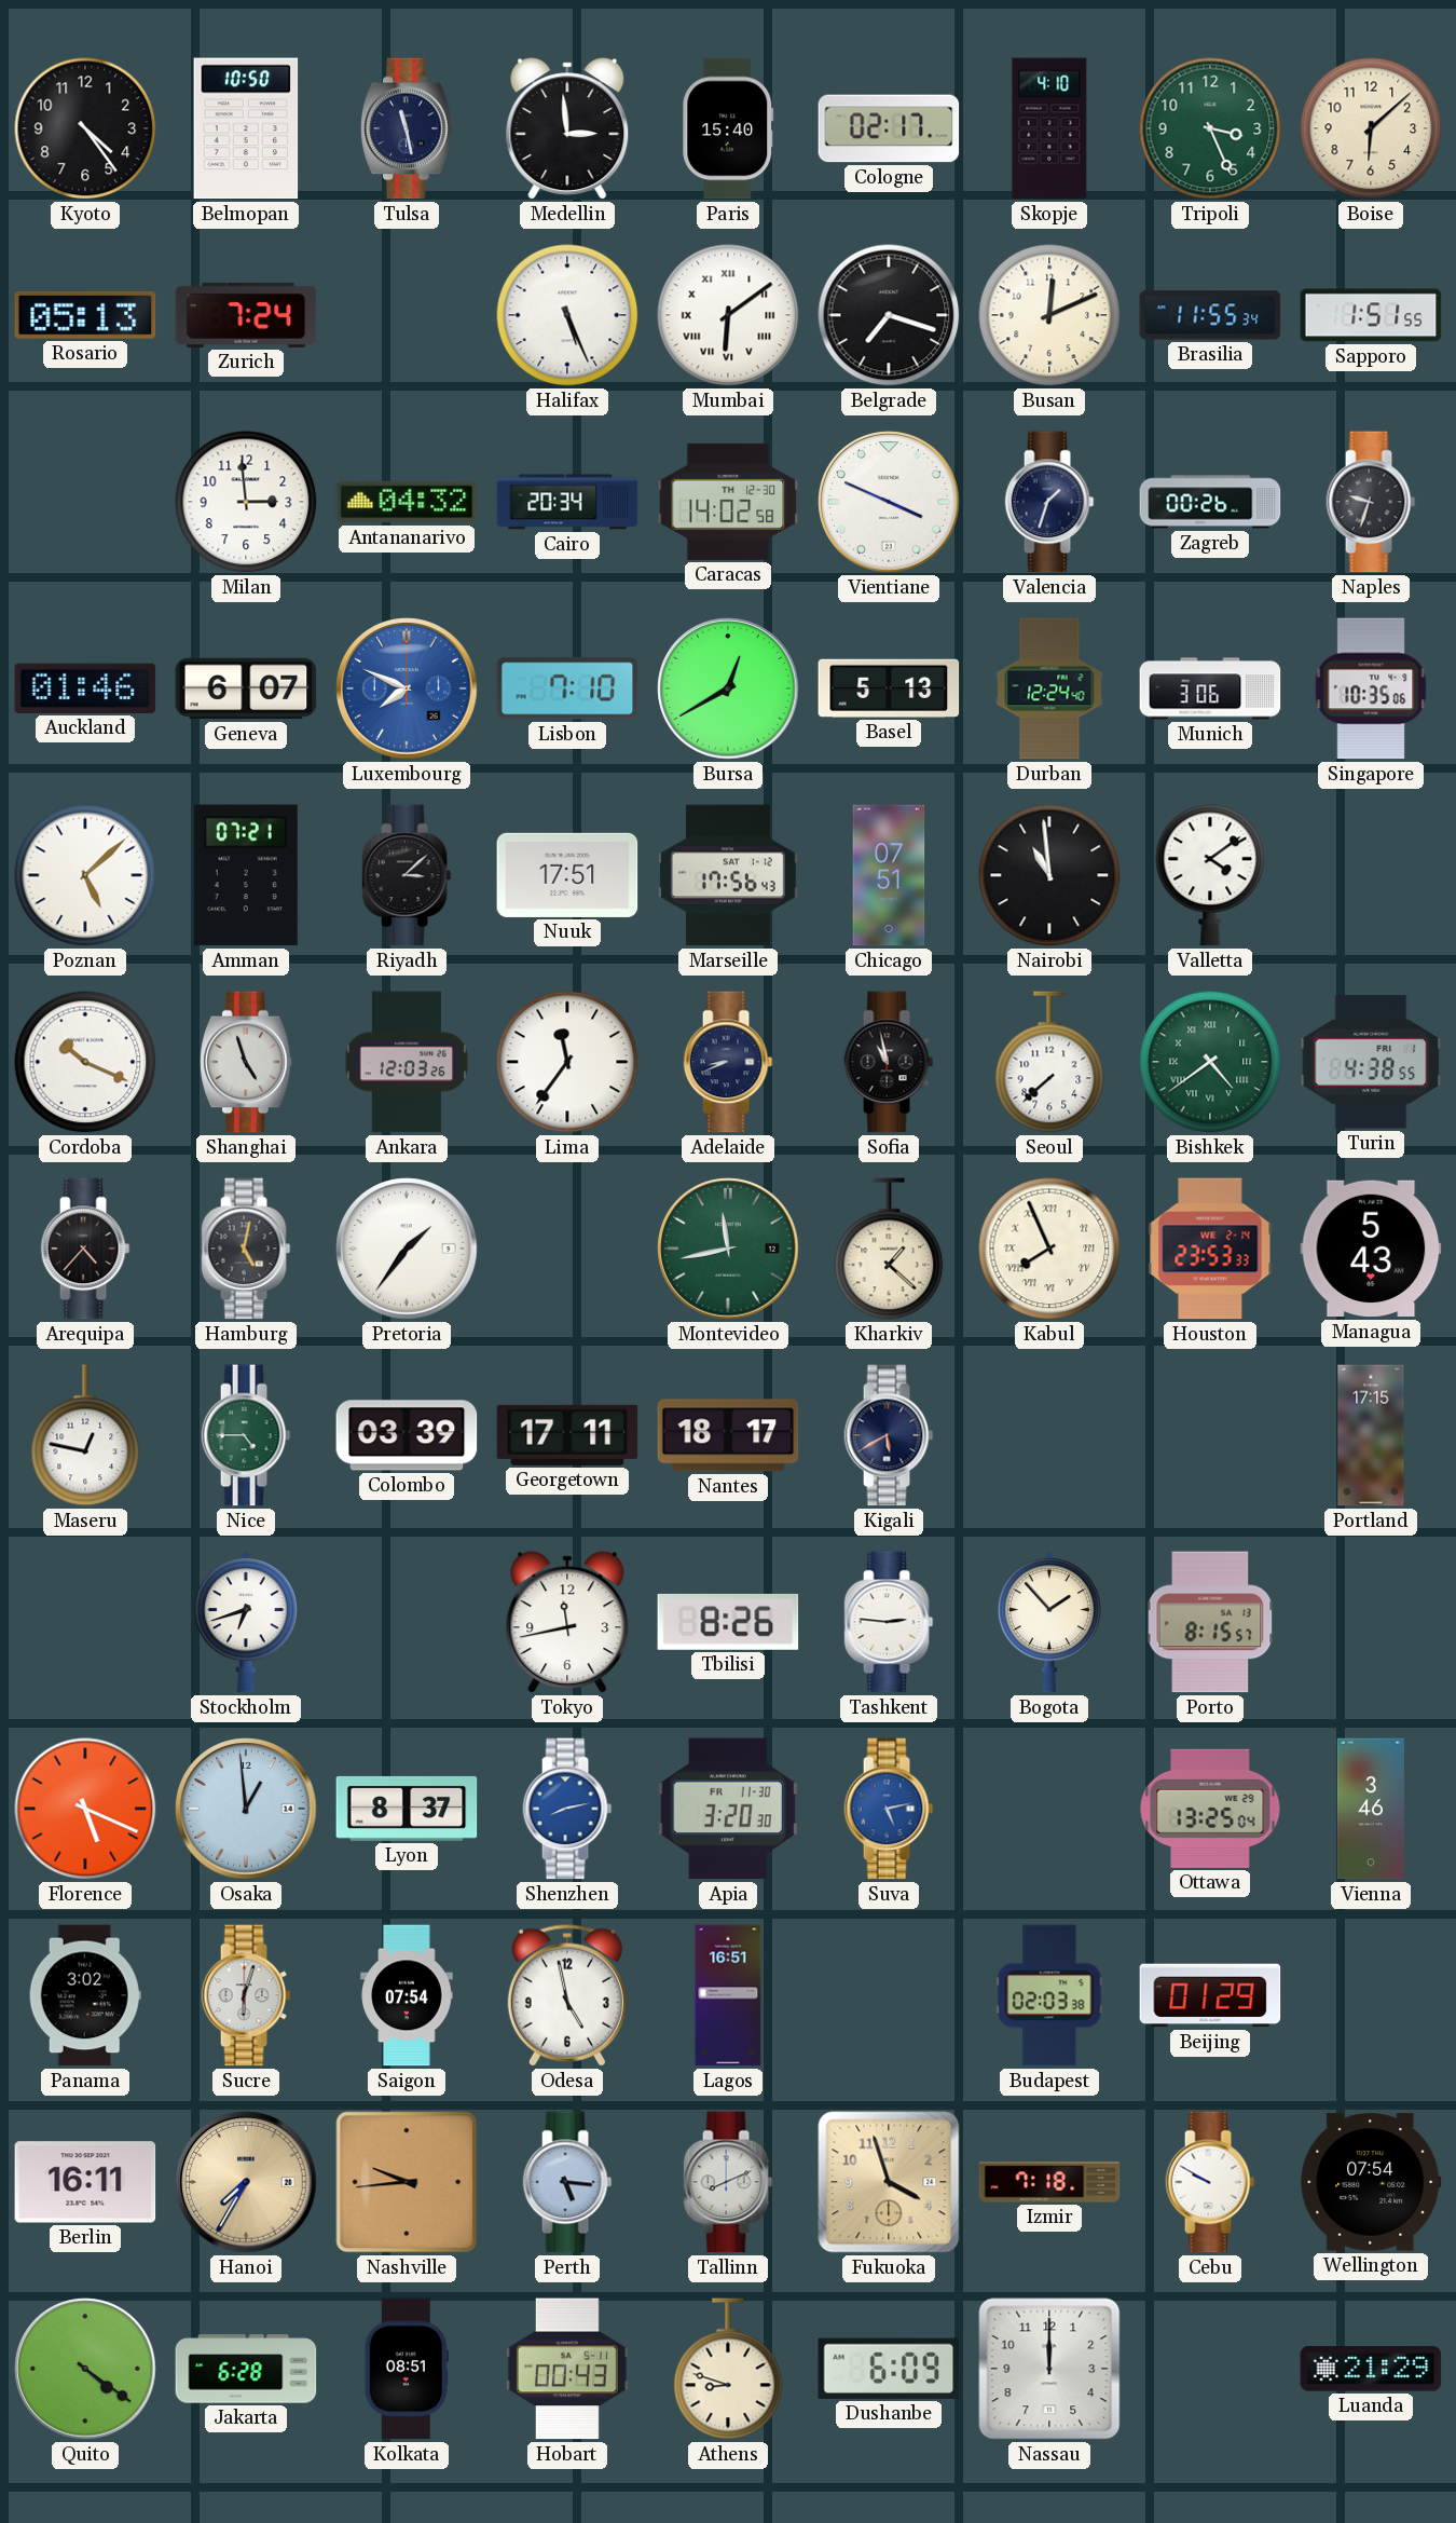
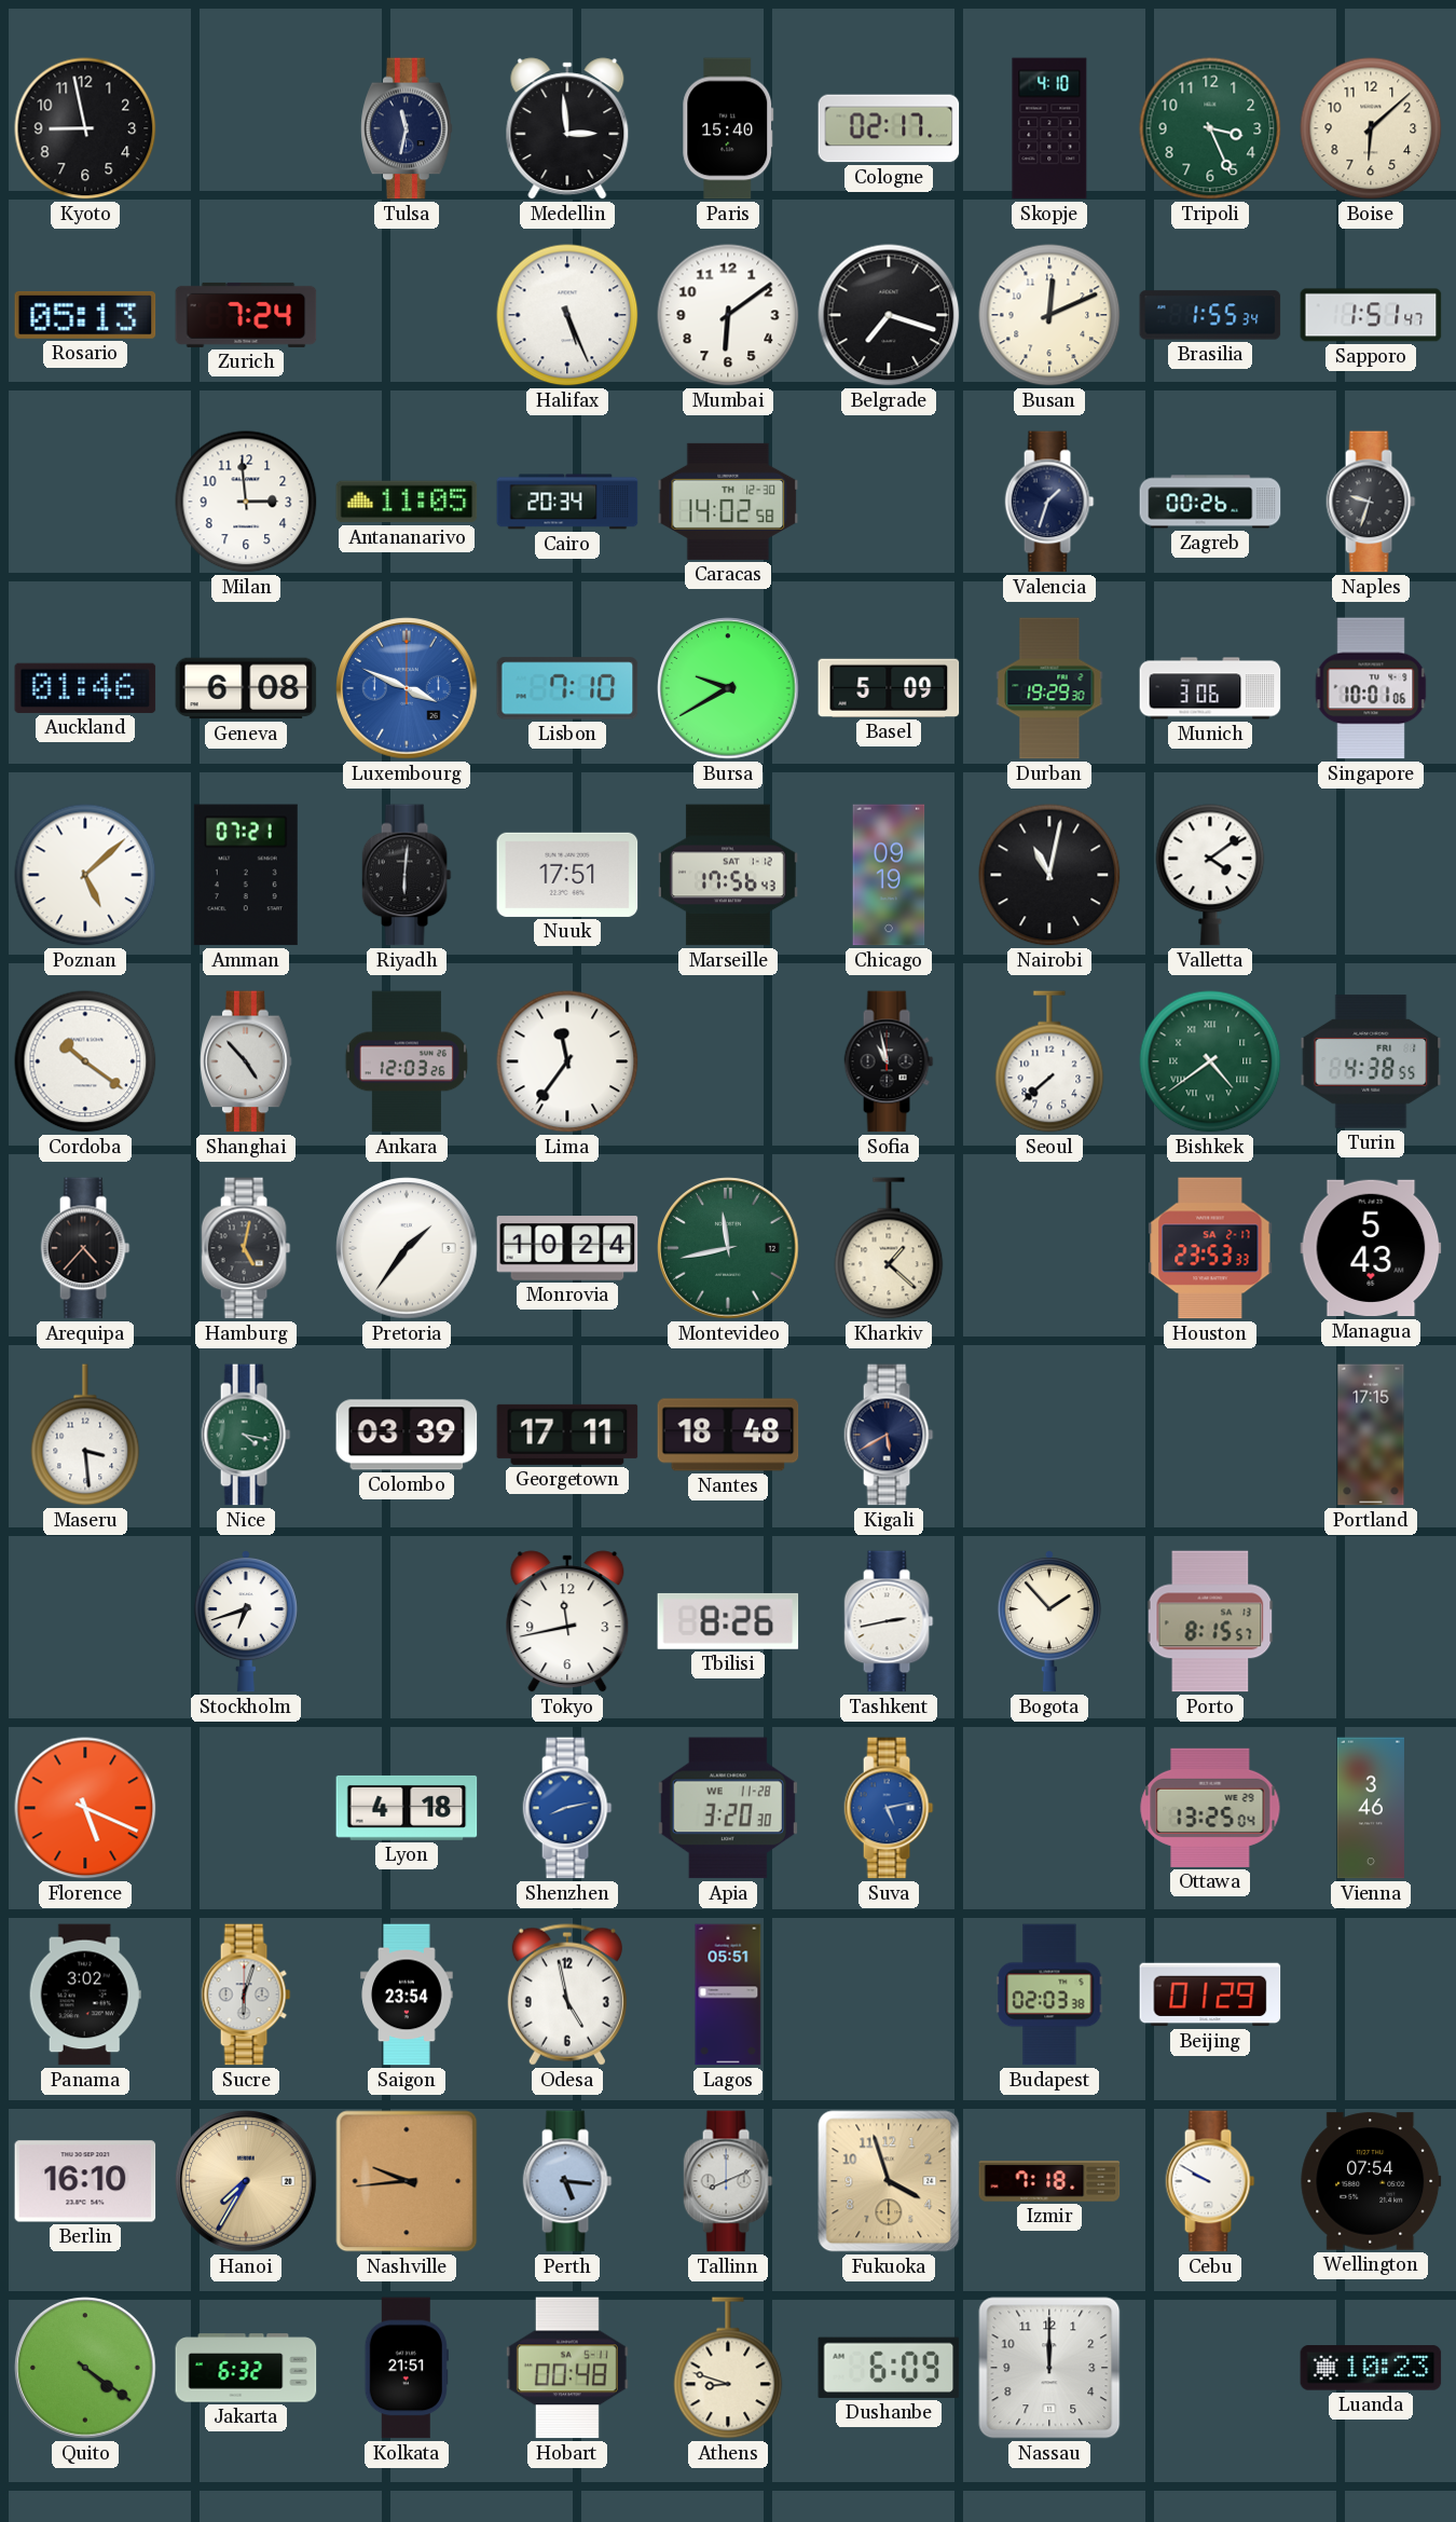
Kyoto: 4:24 -> 8:58 (85, 128)
Belmopan: 10:50 -> none (246, 128)
Tulsa: 11:28 -> 11:32 (407, 128)
Mumbai numerals: Roman -> Arabic (728, 315)
Brasilia: 11:55 -> 1:55 (1210, 315)
Sapporo: 1:51:55 -> 1:51:47 (1371, 315)
Antananarivo: 04:32 -> 11:05 (407, 502)
Vientiane: 3:49 -> none (889, 502)
Geneva: 6:07 -> 6:08 (246, 688)
Luxembourg: 7:49 -> 3:49 (407, 688)
Bursa: 12:40 -> 9:40 (728, 688)
Basel: 5:13 -> 5:09 (889, 688)
Durban: 12:24 -> 19:29 (1049, 688)
Singapore: 10:35 -> 10:01 (1371, 688)
Riyadh: 3:08 -> 6:01 (407, 875)
Chicago: 07:51 -> 09:19 (889, 875)
Nairobi: 10:59 -> 11:02 (1049, 875)
Cordoba: 10:19 -> 10:21 (85, 1061)
Shanghai: 4:57 -> 4:53 (246, 1061)
Adelaide: 8:41 -> none (728, 1062)
Monrovia: none -> 10:24 (567, 1248)
Kabul: 7:56 -> none (1049, 1249)
Houston date: WE 2-14 -> SA 2-17 (1210, 1248)
Maseru: 12:47 -> 3:29 (85, 1435)
Nice: 4:45 -> 4:17 (246, 1435)
Nantes: 18:17 -> 18:48 (728, 1435)
Tashkent: 2:46 -> 2:43 (889, 1621)
Osaka: 12:59 -> none (246, 1809)
Lyon: 8:37 -> 4:18 (407, 1808)
Apia date: FR 11-30 -> WE 11-28 (728, 1808)
Saigon: 07:54 -> 23:54 (407, 1995)
Lagos: 16:51 -> 05:51 (728, 1995)
Berlin: 16:11 -> 16:10 (85, 2181)
Jakarta: 6:28 -> 6:32 (246, 2368)
Kolkata: 08:51 -> 21:51 (407, 2368)
Hobart: 00:43 -> 00:48 (567, 2368)
Luanda: 21:29 -> 10:23 (1371, 2368)
